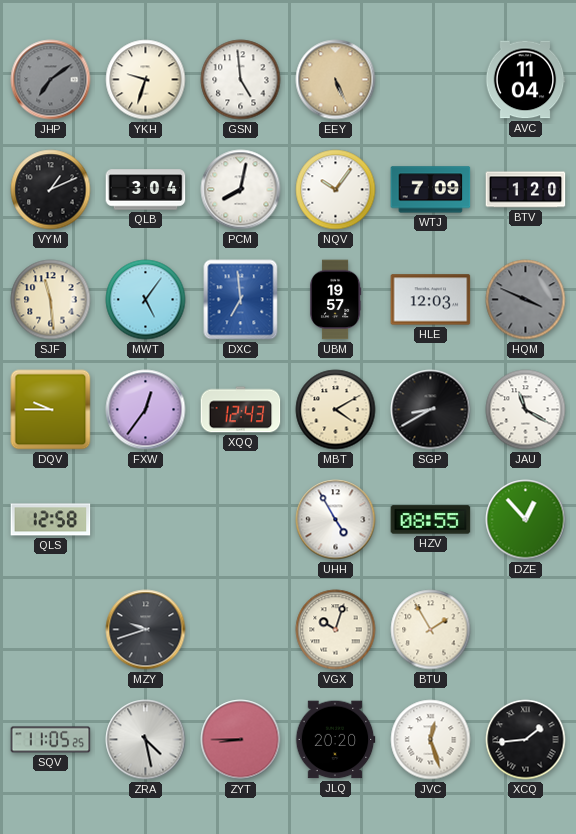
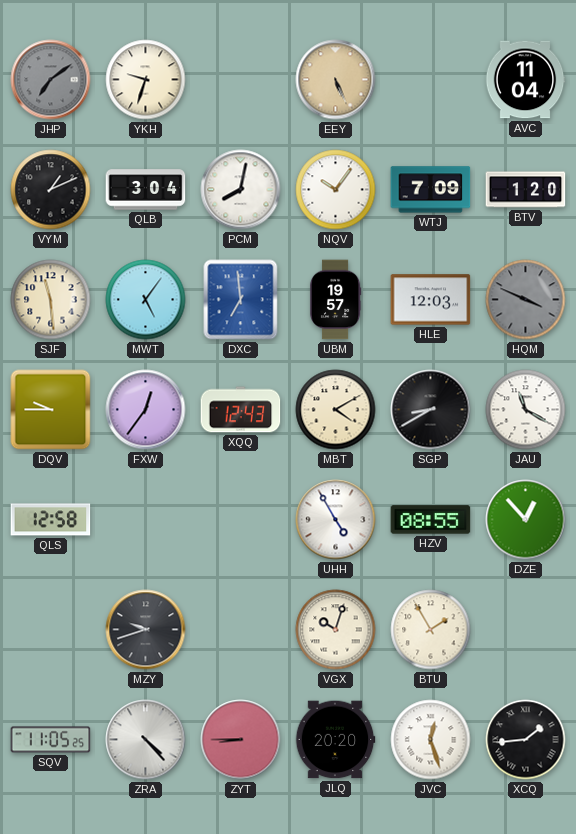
GSN: 4:59 -> none (241, 80)
ZRA: 4:28 -> 4:23 (146, 740)
